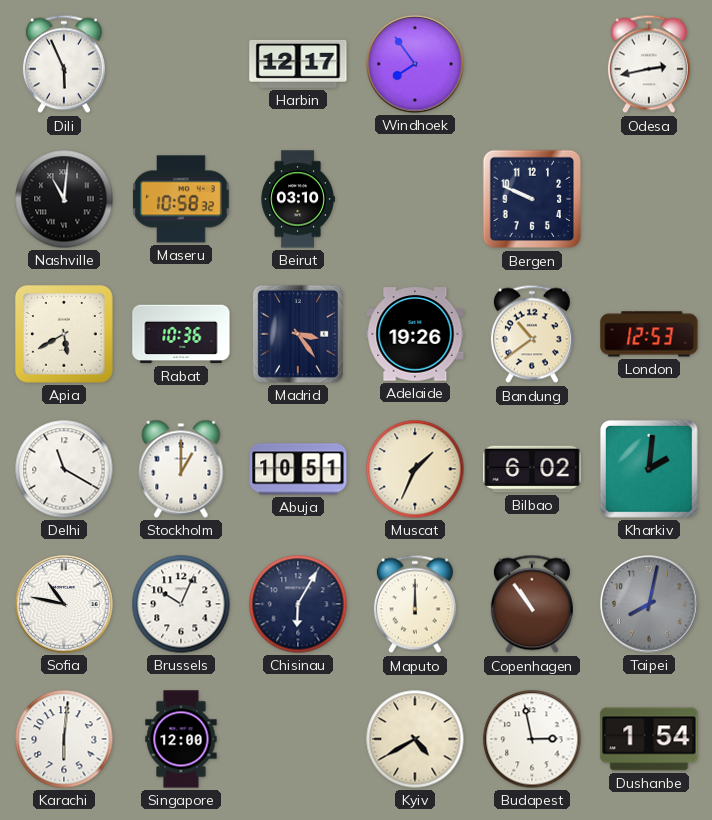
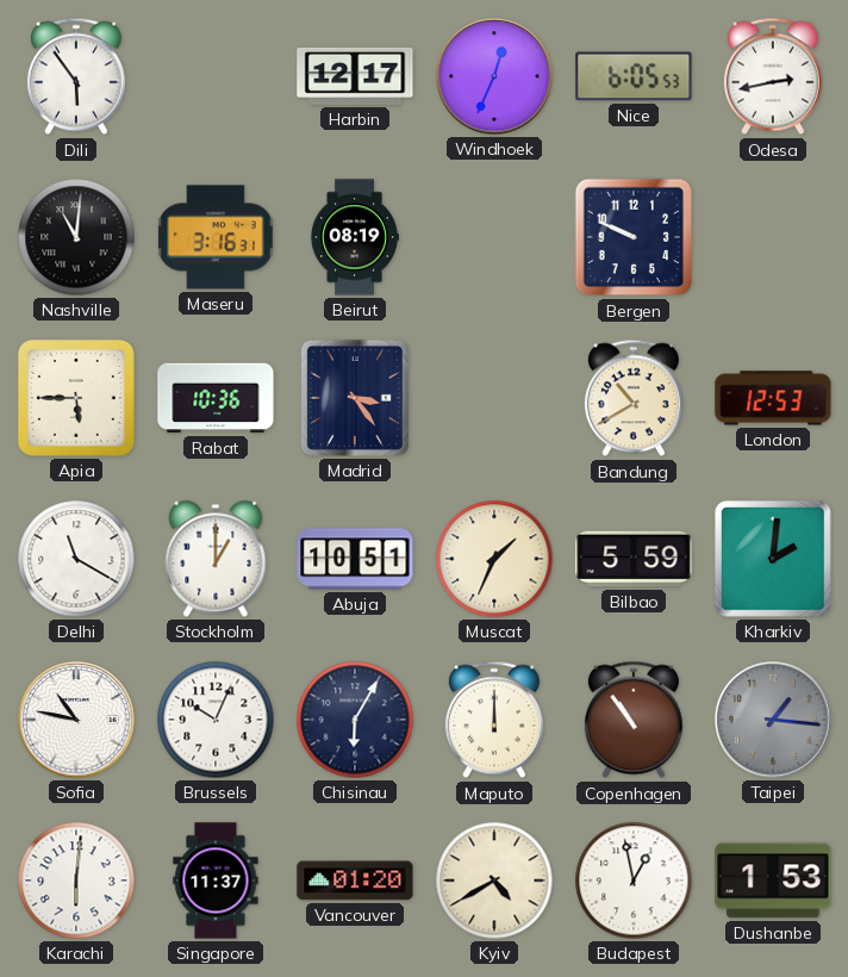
Dili: 5:56 -> 5:54 (76, 76)
Windhoek: 7:54 -> 12:34 (494, 76)
Nice: none -> 6:05 (634, 76)
Maseru: 10:58 -> 3:16 (216, 237)
Beirut: 03:10 -> 08:19 (355, 237)
Apia: 5:40 -> 5:45 (77, 399)
Adelaide: 19:26 -> none (415, 334)
Bandung: 10:39 -> 10:40 (634, 398)
Bilbao: 6:02 -> 5:59 (634, 559)
Taipei: 8:02 -> 1:16 (773, 720)
Singapore: 12:00 -> 11:37 (216, 880)
Vancouver: none -> 01:20 (355, 880)
Budapest: 2:58 -> 12:58 (634, 880)
Dushanbe: 1:54 -> 1:53 (773, 880)
